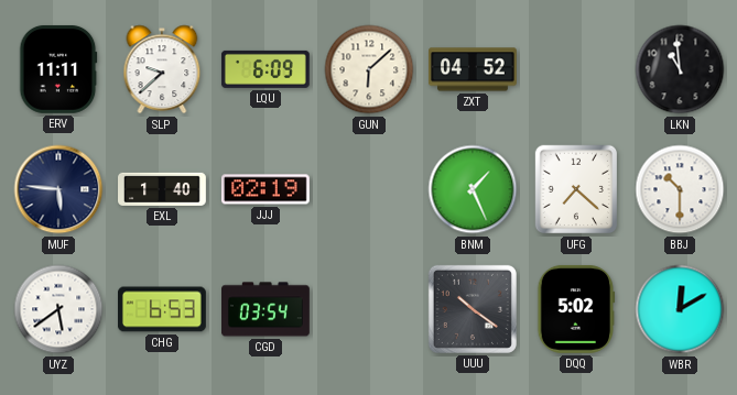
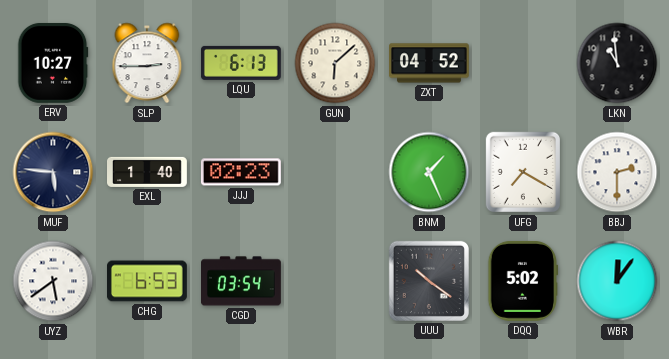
ERV: 11:11 -> 10:27 (53, 63)
SLP: 9:38 -> 2:45 (147, 63)
LQU: 6:09 -> 6:13 (241, 63)
JJJ: 02:19 -> 02:23 (241, 172)
UFG: 7:22 -> 7:20 (522, 172)
BBJ: 10:30 -> 2:30 (617, 172)
WBR: 12:10 -> 12:06 (617, 281)
